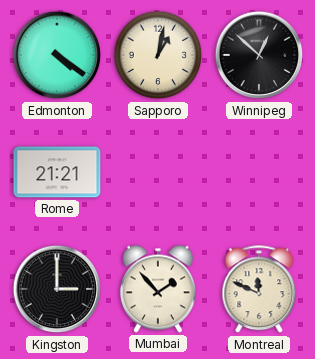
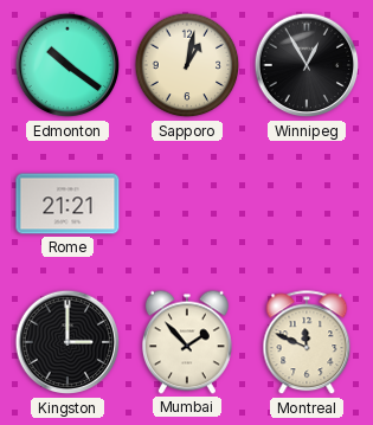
Edmonton: 4:21 -> 10:21 (67, 65)
Winnipeg: 12:52 -> 12:55 (307, 65)
